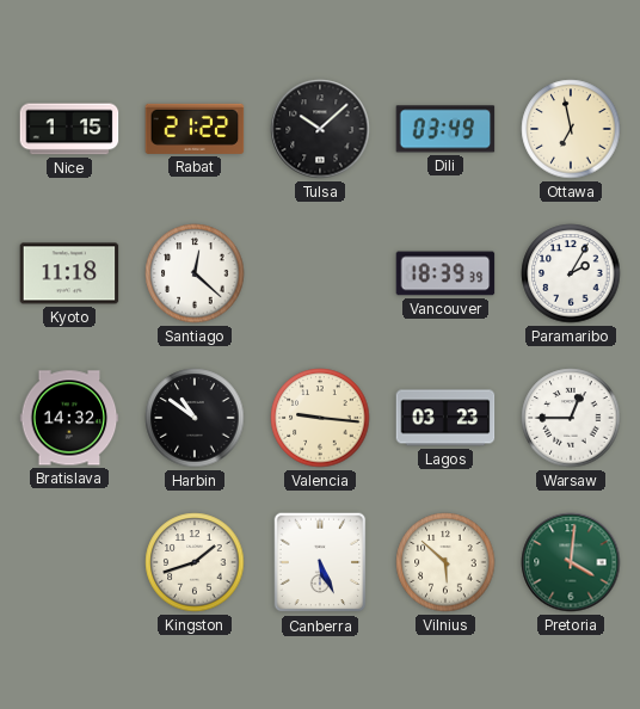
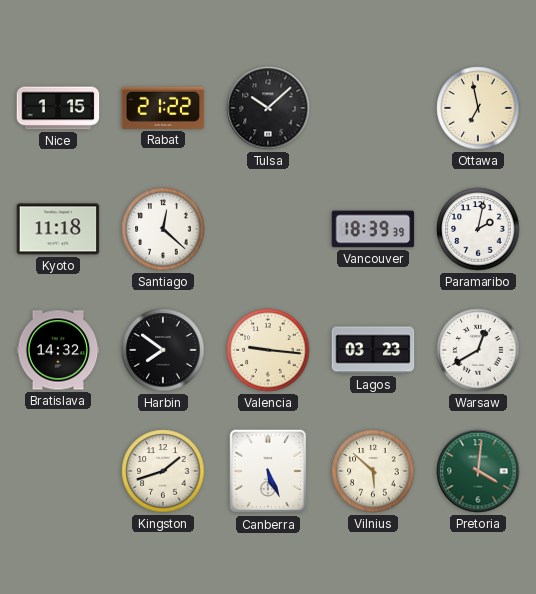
Dili: 03:49 -> none (445, 129)
Paramaribo: 2:05 -> 2:02 (478, 229)
Harbin: 10:51 -> 7:51 (163, 350)
Warsaw: 12:45 -> 12:40 (478, 350)
